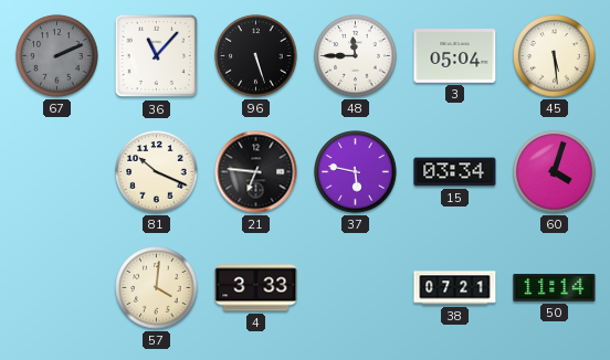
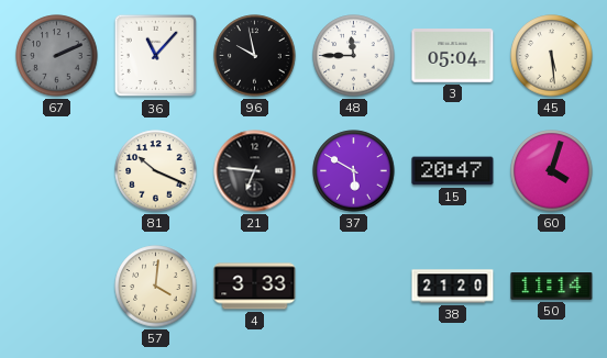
96: 5:27 -> 9:58 (255, 56)
37: 5:47 -> 5:50 (354, 171)
15: 03:34 -> 20:47 (453, 171)
38: 07:21 -> 21:20 (453, 287)
